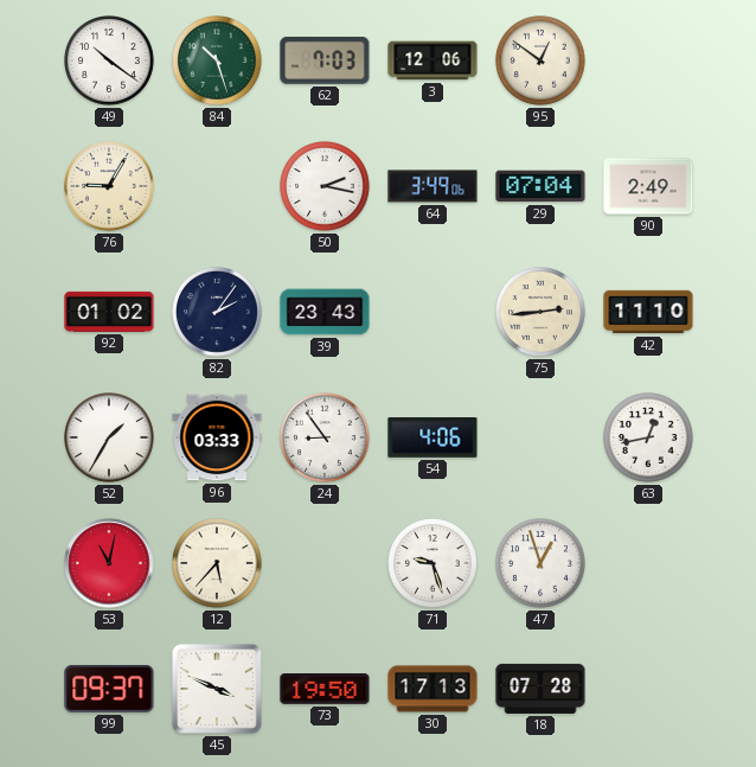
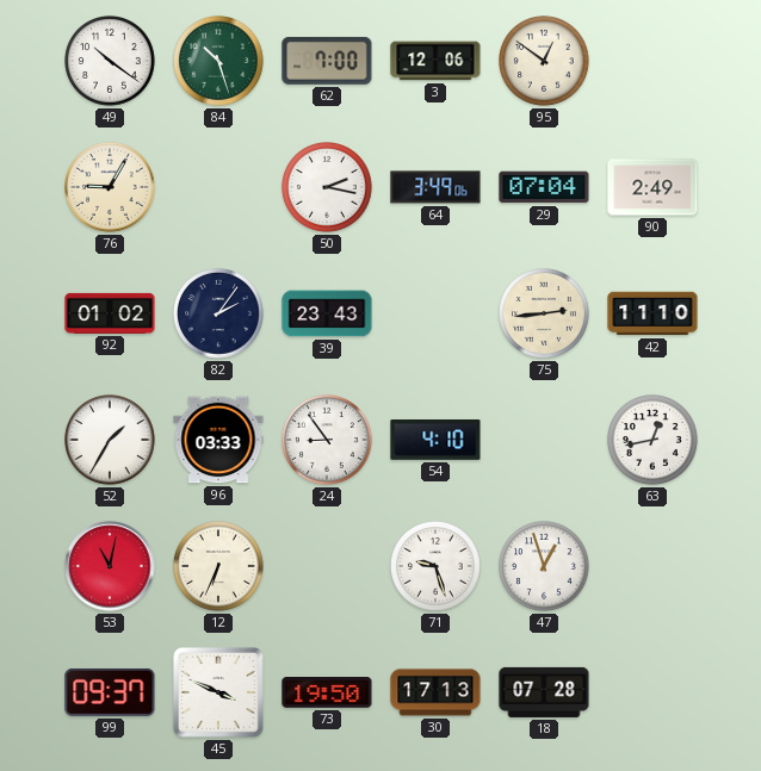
62: 7:03 -> 7:00 (327, 61)
54: 4:06 -> 4:10 (435, 441)
12: 5:37 -> 6:34 (219, 567)
